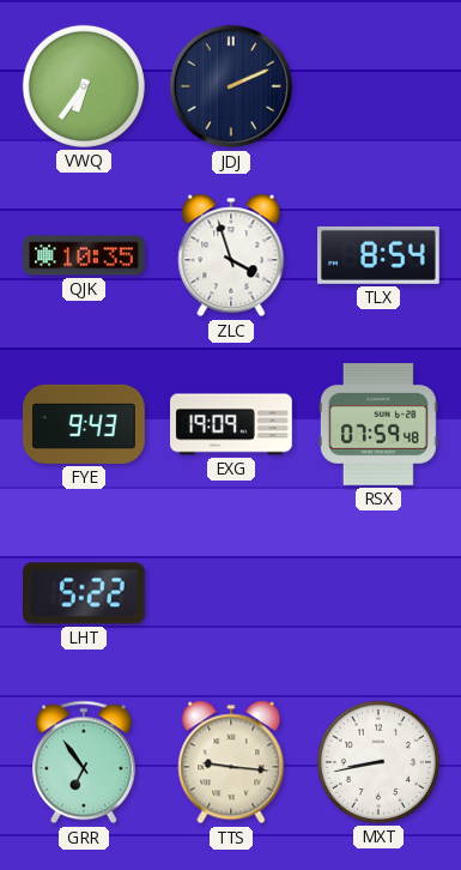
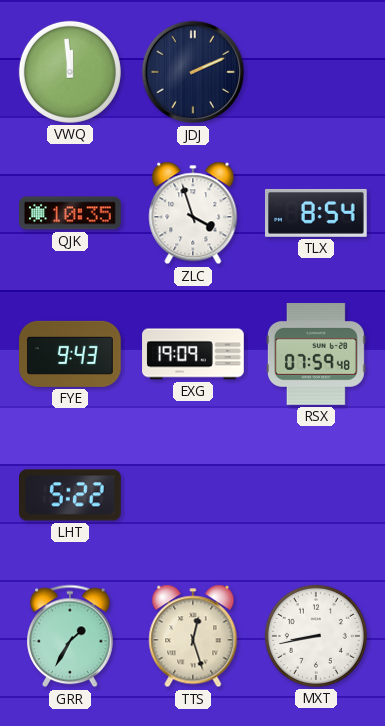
VWQ: 6:36 -> 11:59 (70, 72)
GRR: 6:54 -> 1:35 (71, 636)
TTS: 9:16 -> 12:27 (193, 636)
